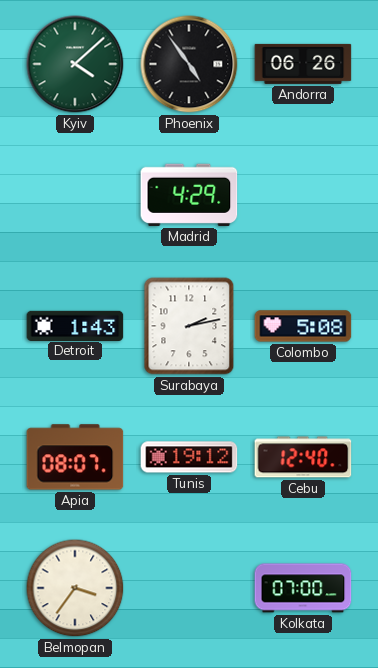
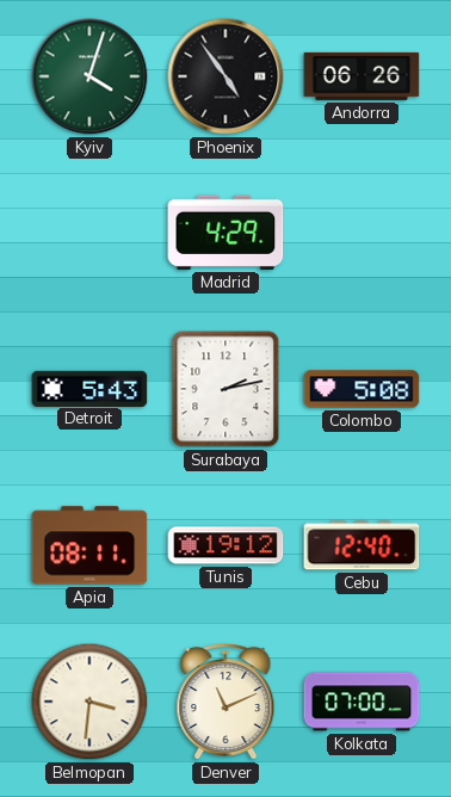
Kyiv: 4:08 -> 4:03 (89, 76)
Detroit: 1:43 -> 5:43 (89, 388)
Apia: 08:07 -> 08:11 (89, 545)
Belmopan: 3:36 -> 3:31 (89, 702)
Denver: none -> 11:11 (225, 703)
